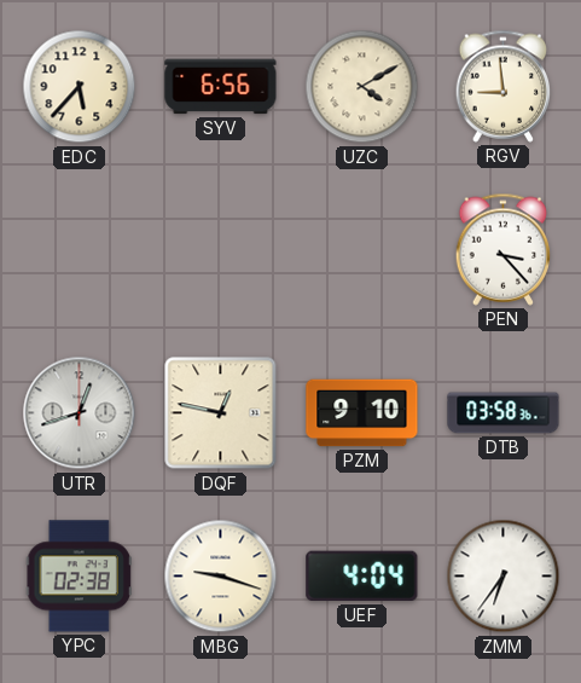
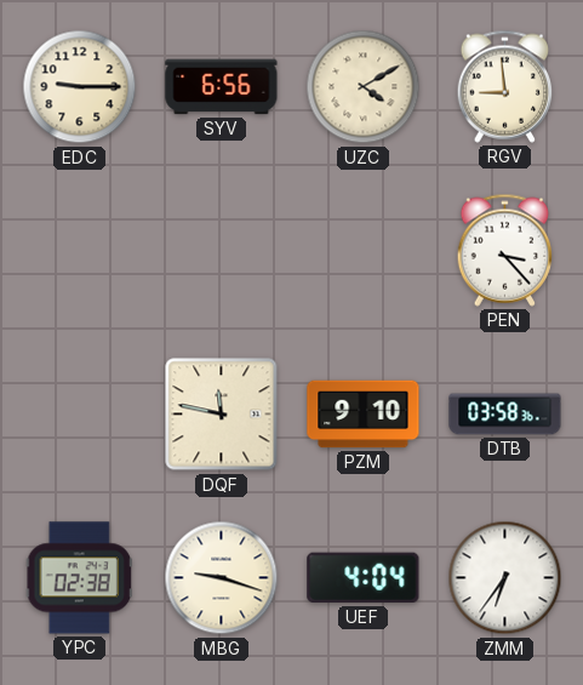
EDC: 5:37 -> 9:15 (80, 87)
UTR: 12:42 -> none (80, 413)
DQF: 12:47 -> 11:47 (222, 415)
